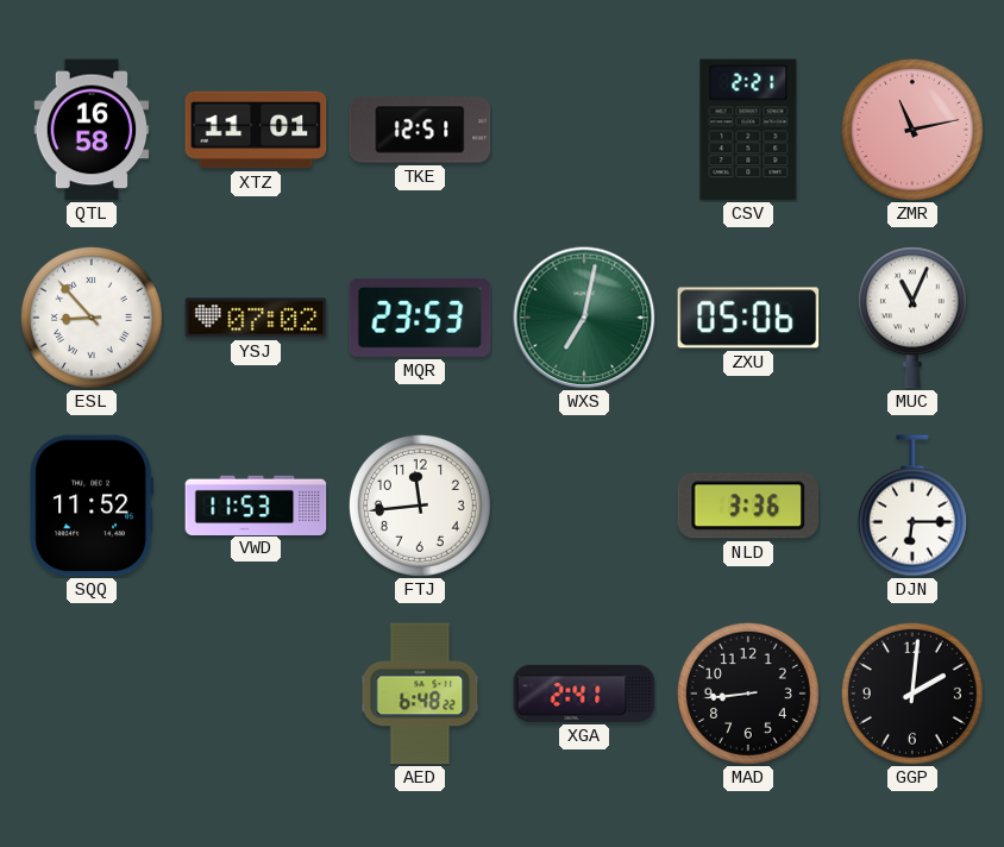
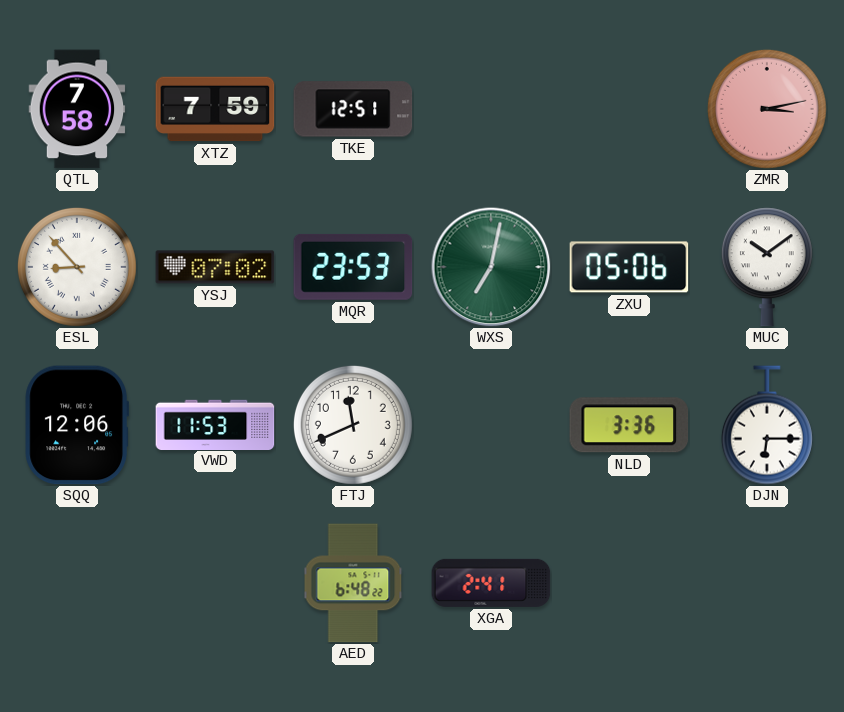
QTL: 16:58 -> 7:58 (77, 109)
XTZ: 11:01 -> 7:59 (215, 109)
CSV: 2:21 -> none (748, 130)
ZMR: 11:13 -> 3:13 (767, 109)
MUC: 11:04 -> 10:09 (767, 267)
SQQ: 11:52 -> 12:06 (76, 425)
FTJ: 11:44 -> 11:41 (353, 425)
MAD: 8:44 -> none (748, 694)
GGP: 2:01 -> none (912, 694)
